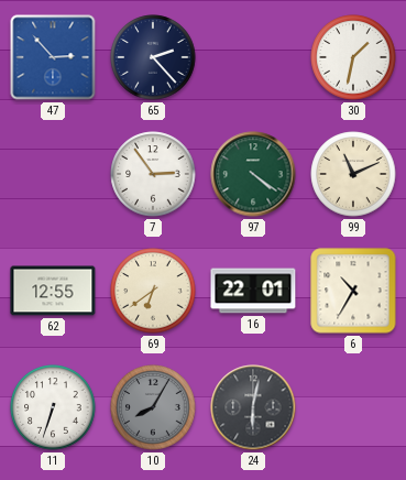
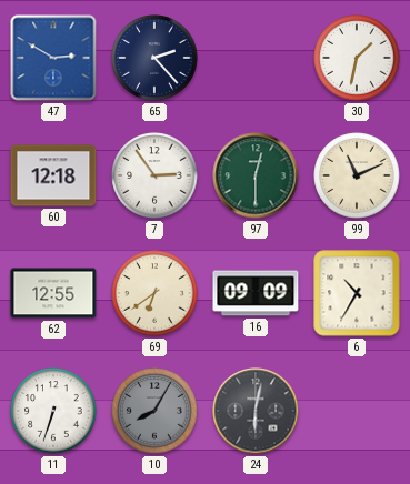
47: 2:53 -> 2:50 (53, 58)
60: none -> 12:18 (53, 175)
97: 4:21 -> 12:30 (256, 175)
16: 22:01 -> 09:09 (256, 293)
